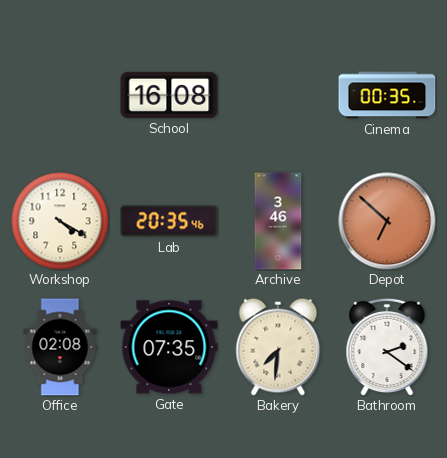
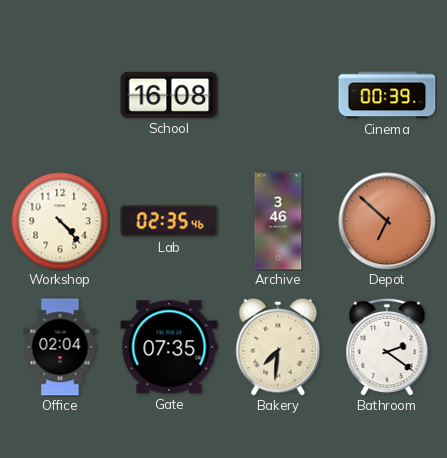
Cinema: 00:35 -> 00:39 (387, 95)
Workshop: 4:20 -> 4:23 (60, 221)
Lab: 20:35 -> 02:35 (169, 221)
Office: 02:08 -> 02:04 (60, 347)
